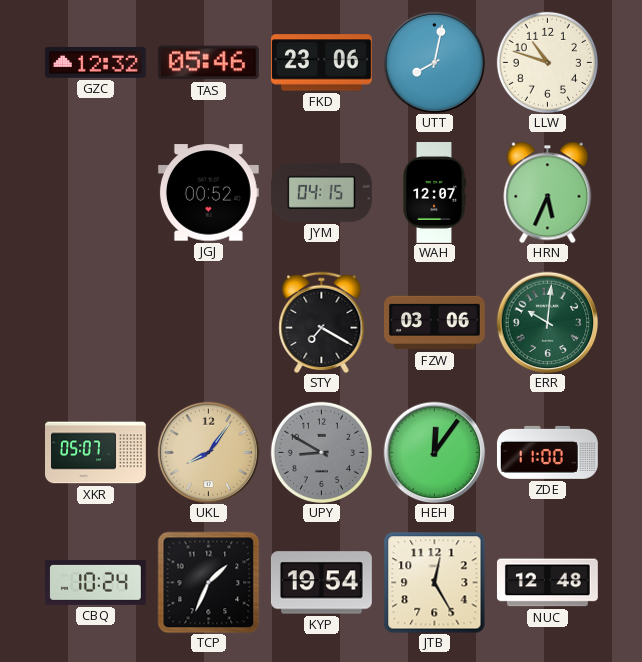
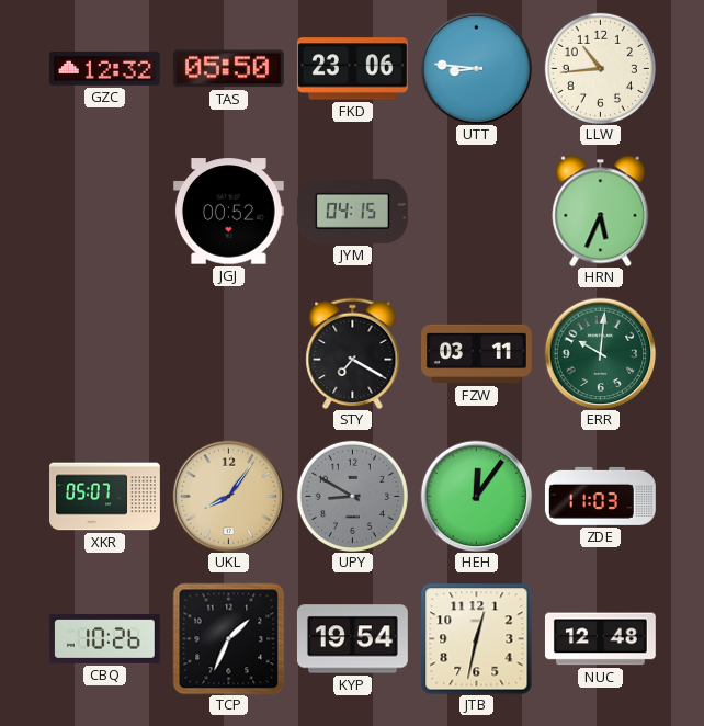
TAS: 05:46 -> 05:50 (228, 69)
UTT: 8:02 -> 8:46 (476, 68)
LLW: 10:48 -> 10:44 (600, 68)
WAH: 12:07 -> none (433, 193)
FZW: 03:06 -> 03:11 (477, 354)
ZDE: 11:00 -> 11:03 (600, 496)
CBQ: 10:24 -> 10:26 (104, 638)
JTB: 12:25 -> 12:32 (476, 638)
